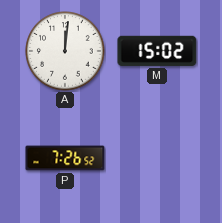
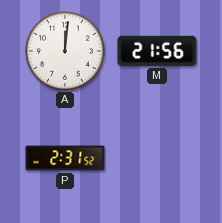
M: 15:02 -> 21:56 (157, 51)
P: 7:26 -> 2:31 (65, 158)
